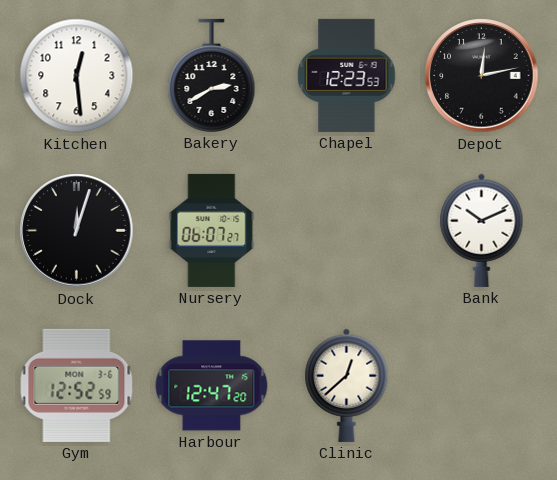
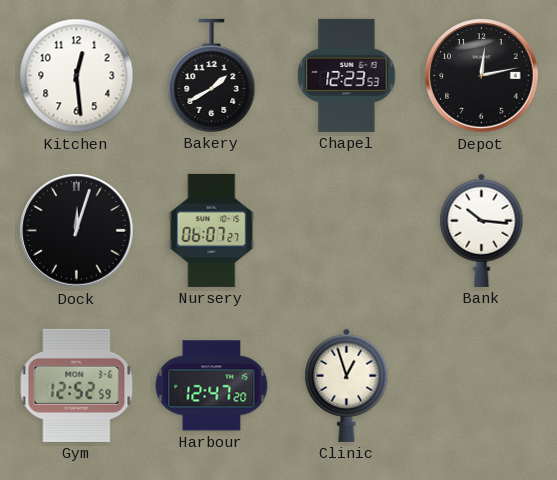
Bakery: 2:40 -> 1:40 (212, 75)
Bank: 10:11 -> 10:16 (482, 230)
Clinic: 12:38 -> 12:57 (347, 385)
